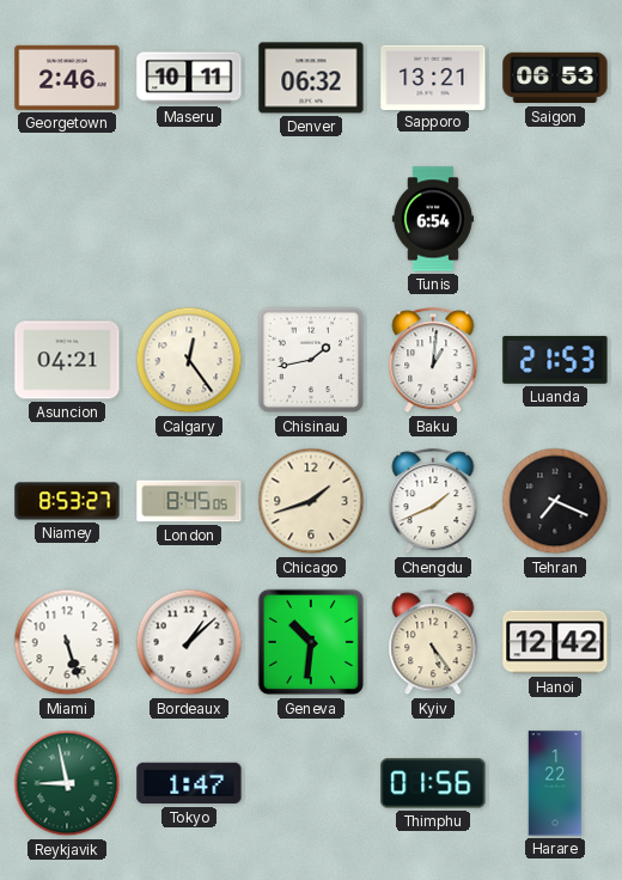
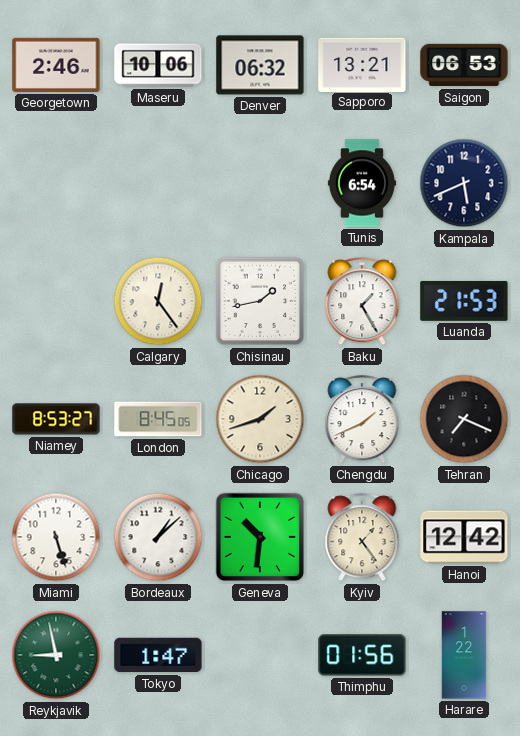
Maseru: 10:11 -> 10:06 (158, 65)
Kampala: none -> 5:41 (464, 183)
Asuncion: 04:21 -> none (67, 360)
Baku: 1:01 -> 1:25 (362, 302)
Kyiv: 5:24 -> 1:24 (362, 538)
